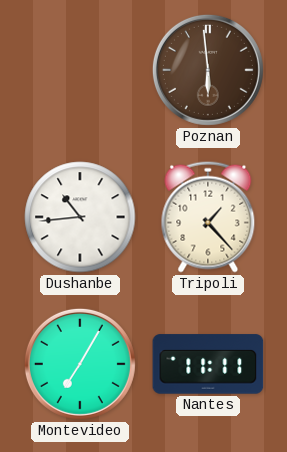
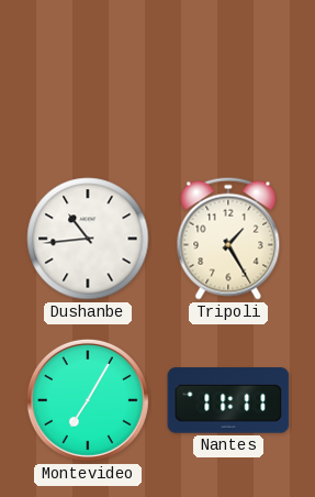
Poznan: 5:59 -> none (208, 70)
Tripoli: 1:23 -> 1:25 (228, 239)
